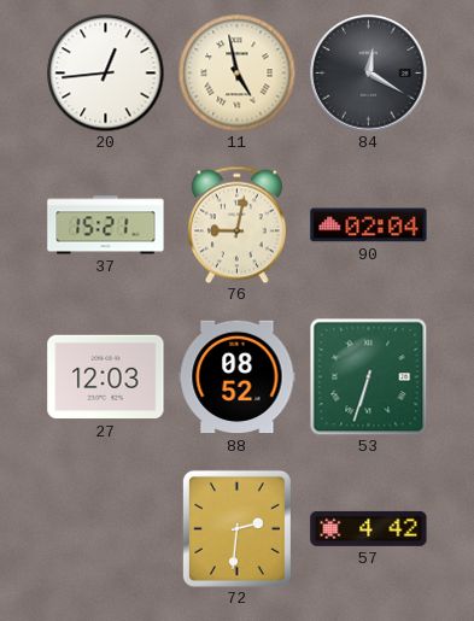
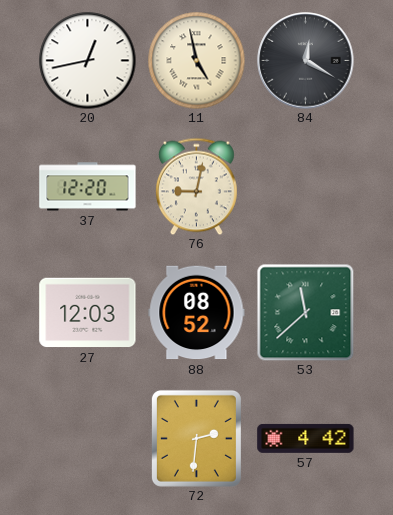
20: 12:44 -> 12:43 (87, 60)
37: 15:21 -> 12:20 (88, 187)
90: 02:04 -> none (369, 225)
53: 6:33 -> 11:38 (305, 312)
